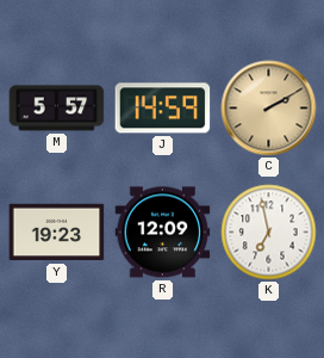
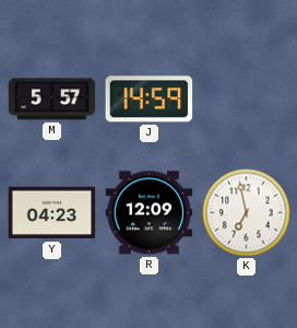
C: 2:10 -> none (269, 109)
Y: 19:23 -> 04:23 (52, 213)
